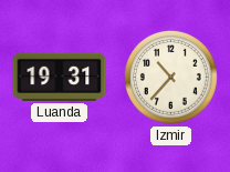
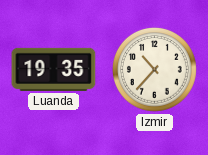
Luanda: 19:31 -> 19:35 (54, 69)
